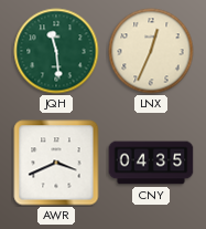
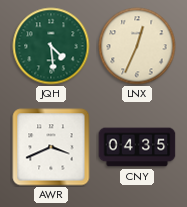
JQH: 11:29 -> 4:29 (51, 46)
